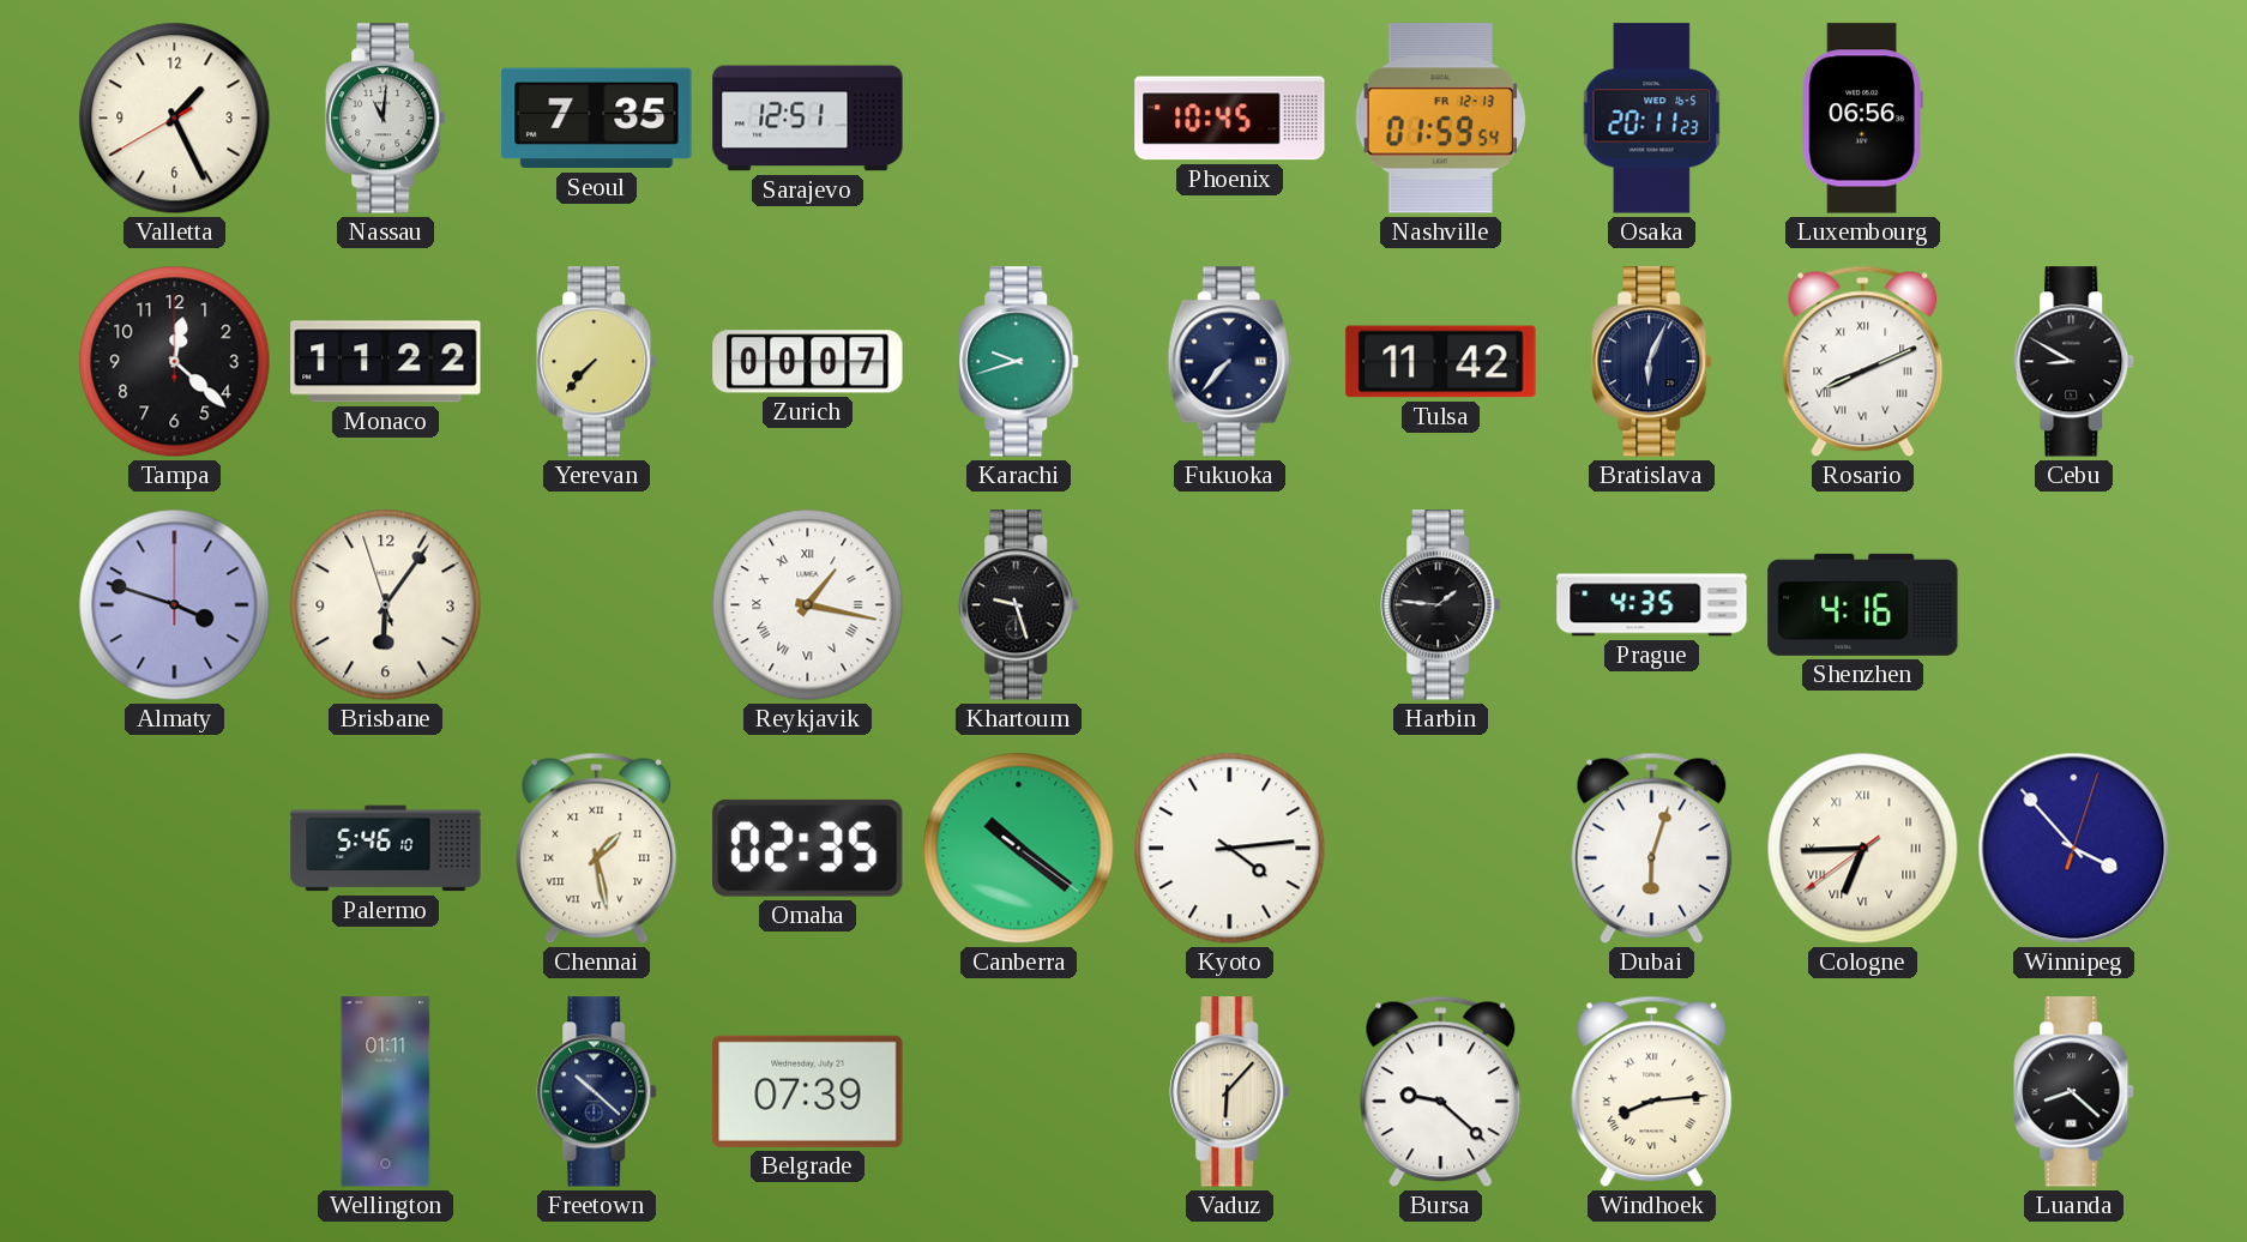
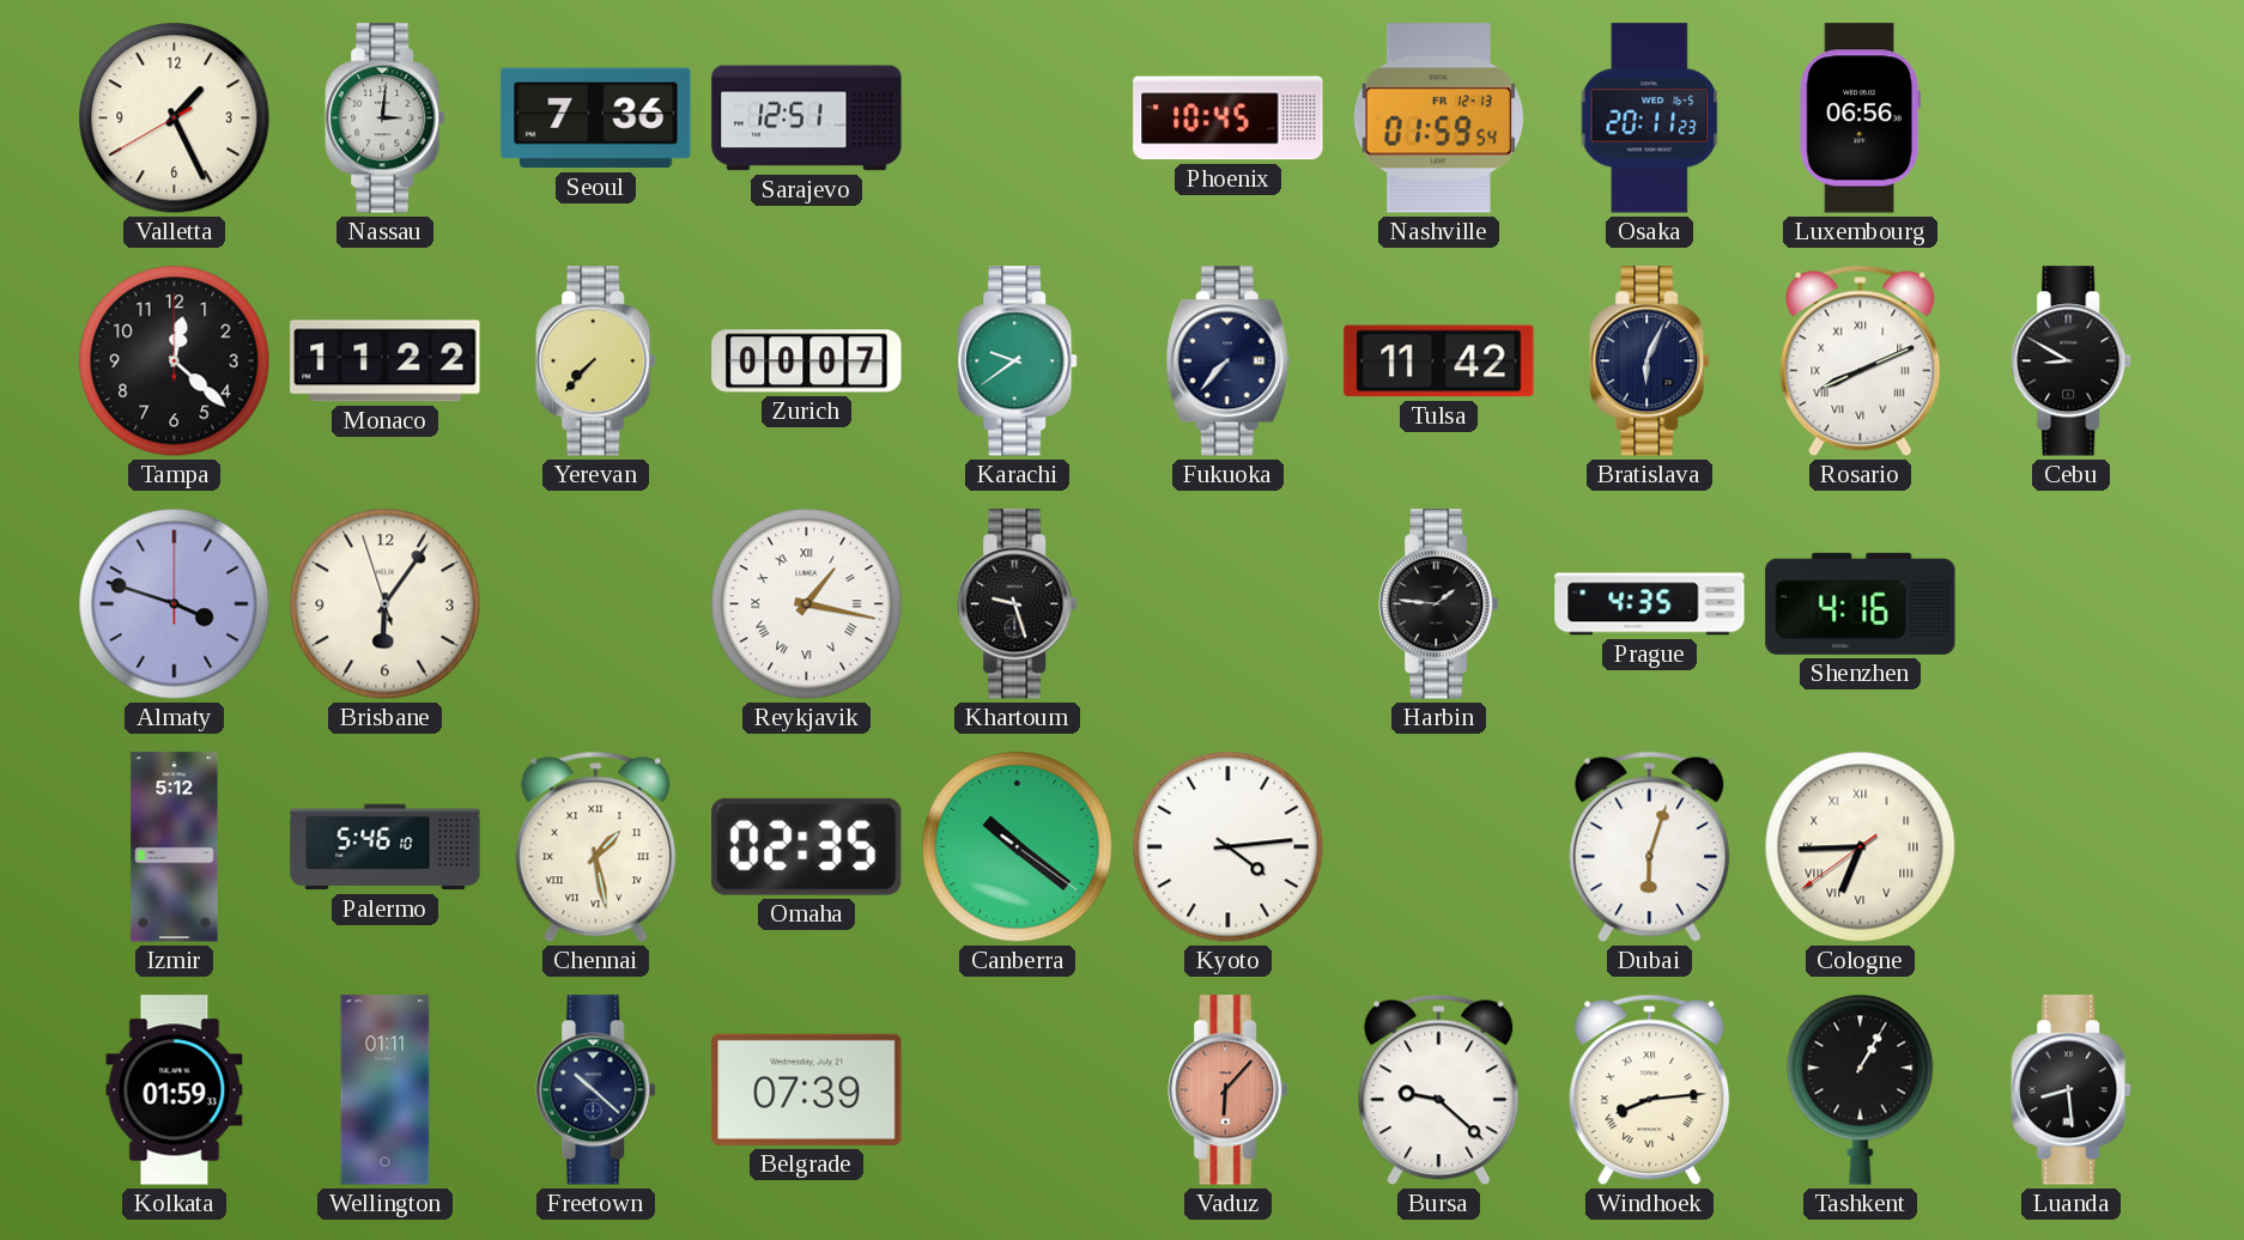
Nassau: 11:01 -> 3:01 (386, 118)
Seoul: 7:35 -> 7:36 (596, 118)
Karachi: 9:42 -> 9:39 (1018, 361)
Izmir: none -> 5:12 (175, 847)
Winnipeg: 3:53 -> none (2074, 849)
Kolkata: none -> 01:59 (175, 1090)
Vaduz dial: cream -> salmon (1229, 1090)
Tashkent: none -> 1:05 (1861, 1089)
Luanda: 8:22 -> 8:29 (2072, 1090)
